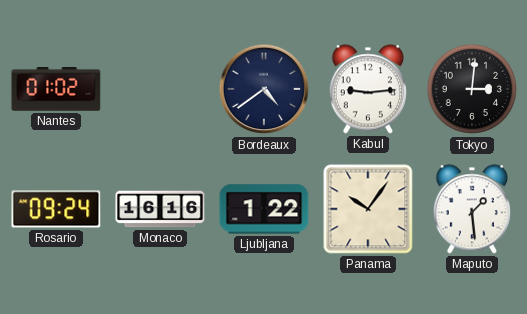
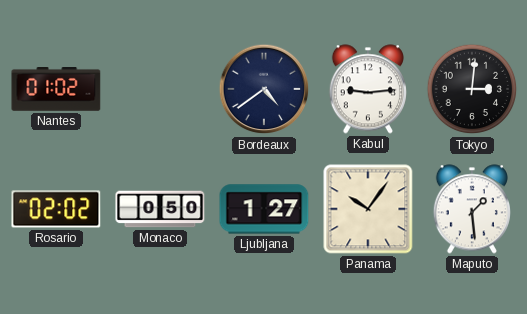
Rosario: 09:24 -> 02:02 (56, 209)
Monaco: 16:16 -> 0:50 (160, 209)
Ljubljana: 1:22 -> 1:27 (264, 209)
